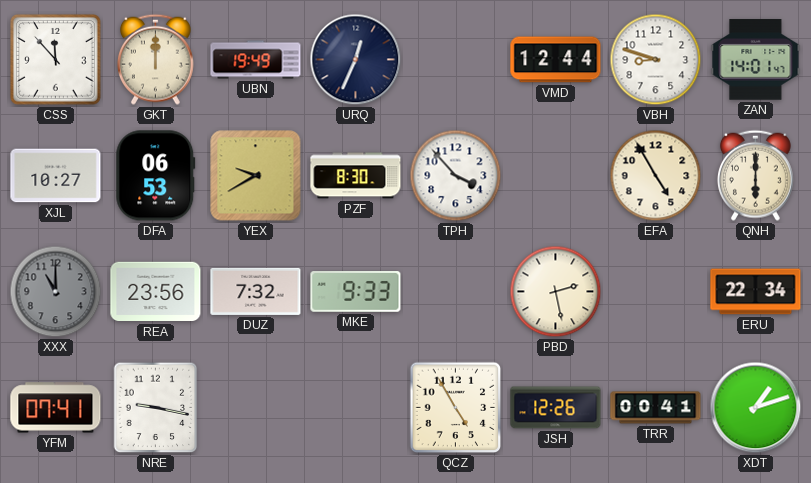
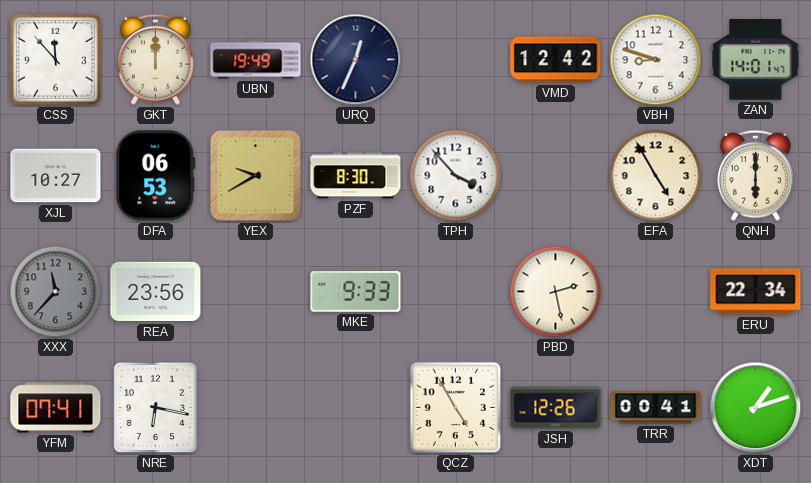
VMD: 12:44 -> 12:42 (556, 60)
XXX: 11:00 -> 11:37 (56, 292)
DUZ: 7:32 -> none (256, 291)
NRE: 9:17 -> 6:17 (156, 408)
